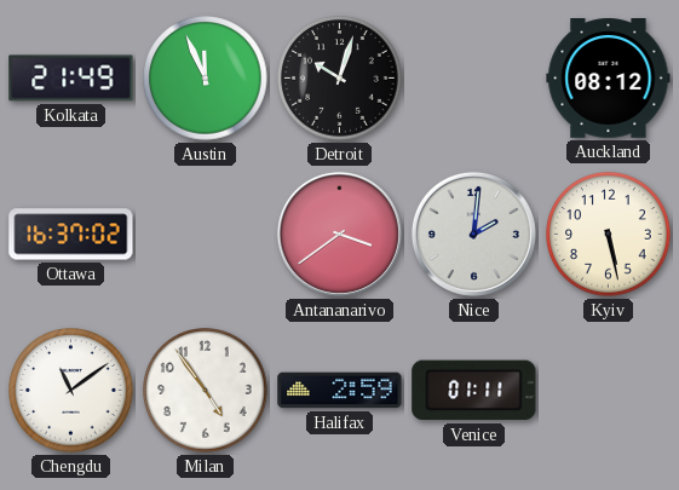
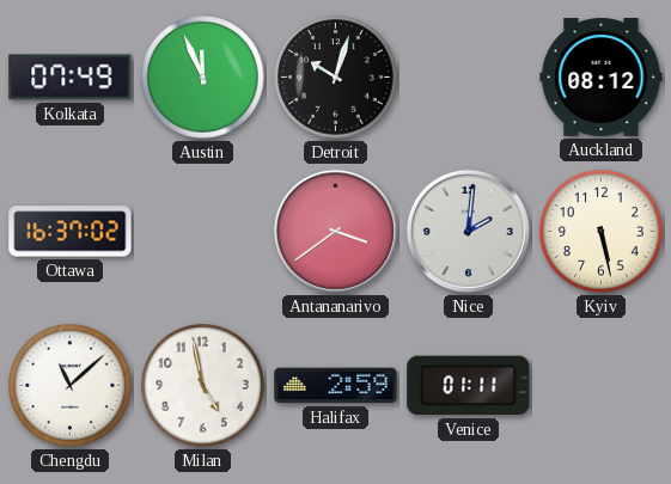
Kolkata: 21:49 -> 07:49 (71, 78)
Chengdu: 11:09 -> 11:08 (71, 386)
Milan: 4:54 -> 4:58 (203, 386)
